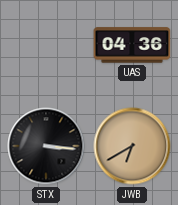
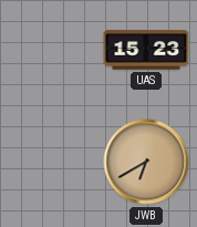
UAS: 04:36 -> 15:23 (146, 50)
STX: 3:16 -> none (46, 146)
